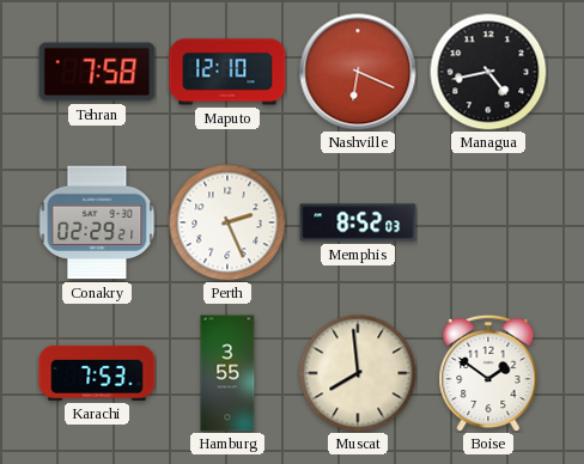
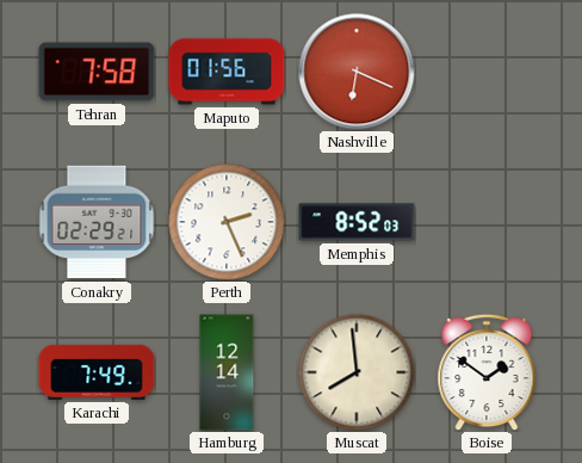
Maputo: 12:10 -> 01:56 (227, 72)
Managua: 4:43 -> none (488, 72)
Karachi: 7:53 -> 7:49 (97, 372)
Hamburg: 3:55 -> 12:14 (227, 372)
